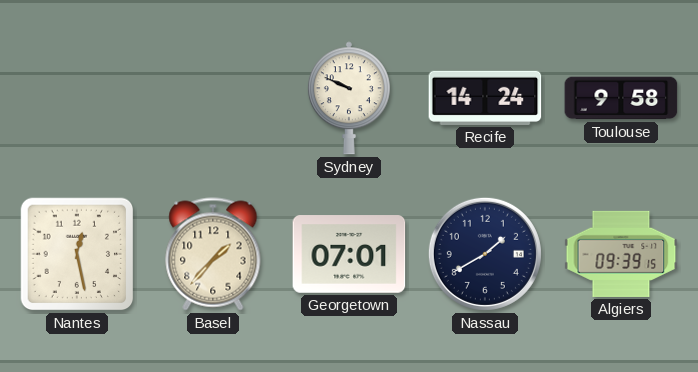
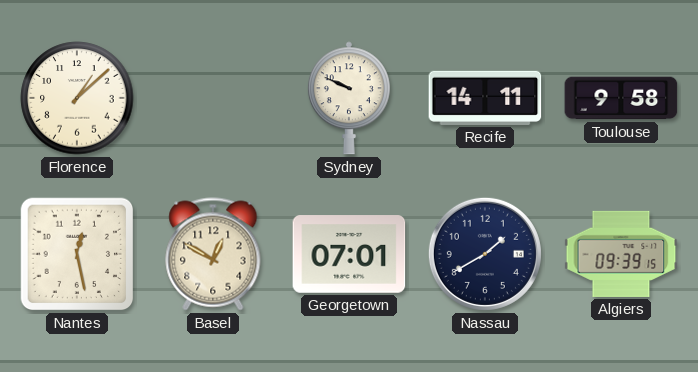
Florence: none -> 1:08 (77, 98)
Recife: 14:24 -> 14:11 (485, 98)
Basel: 1:37 -> 12:50 (213, 254)
